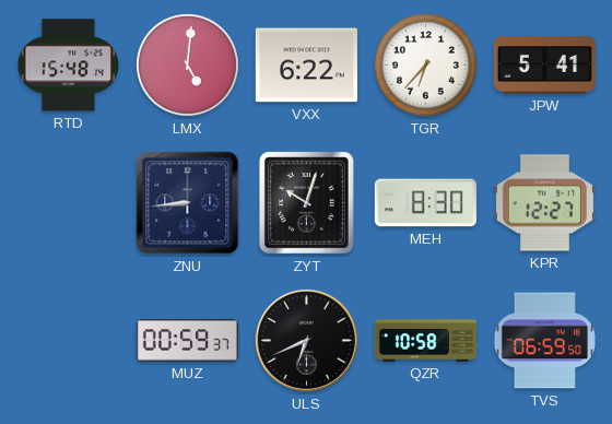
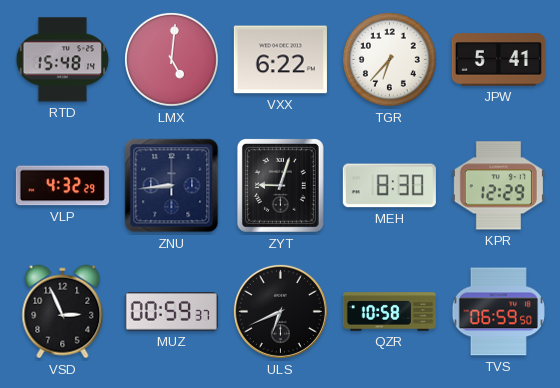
VLP: none -> 4:32 (62, 186)
ZYT: 10:03 -> 9:03 (280, 185)
KPR: 12:27 -> 12:29 (498, 186)
VSD: none -> 2:56 (63, 312)
